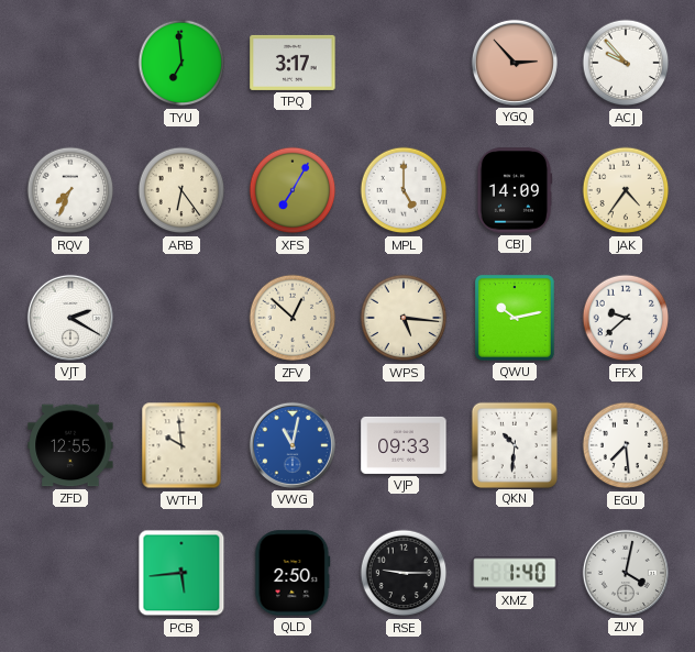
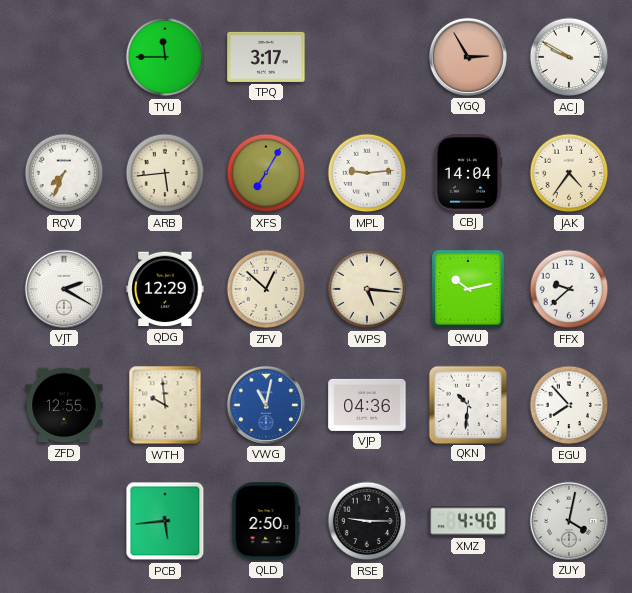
TYU: 6:59 -> 11:45 (165, 57)
YGQ: 2:53 -> 2:55 (468, 57)
ACJ: 9:53 -> 9:50 (569, 57)
ARB: 6:24 -> 5:44 (165, 173)
MPL: 5:00 -> 9:14 (367, 173)
CBJ: 14:09 -> 14:04 (468, 173)
QDG: none -> 12:29 (165, 289)
VJP: 09:33 -> 04:36 (367, 405)
EGU: 7:29 -> 7:53 (569, 405)
XMZ: 1:40 -> 4:40 (468, 521)
